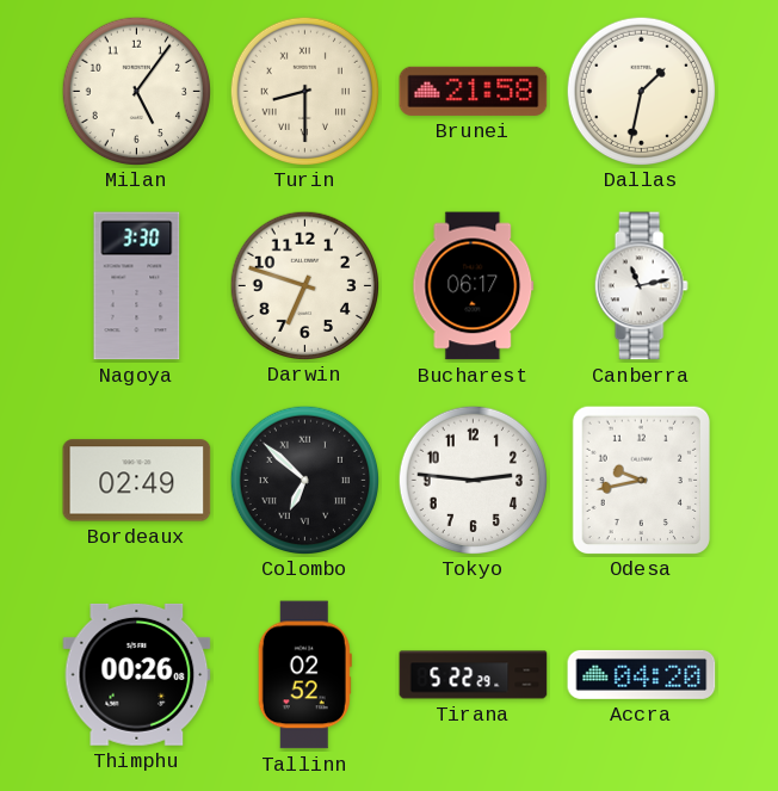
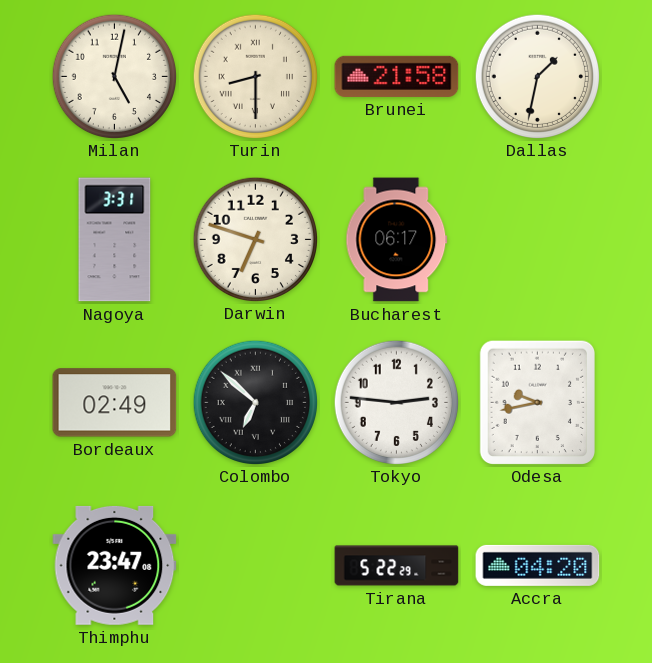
Milan: 5:06 -> 5:02 (114, 76)
Nagoya: 3:30 -> 3:31 (115, 240)
Canberra: 11:13 -> none (641, 286)
Thimphu: 00:26 -> 23:47 (115, 565)
Tallinn: 02:52 -> none (304, 675)
